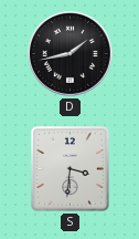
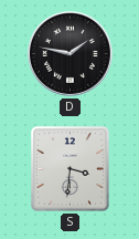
D: 1:43 -> 1:47 (69, 53)
